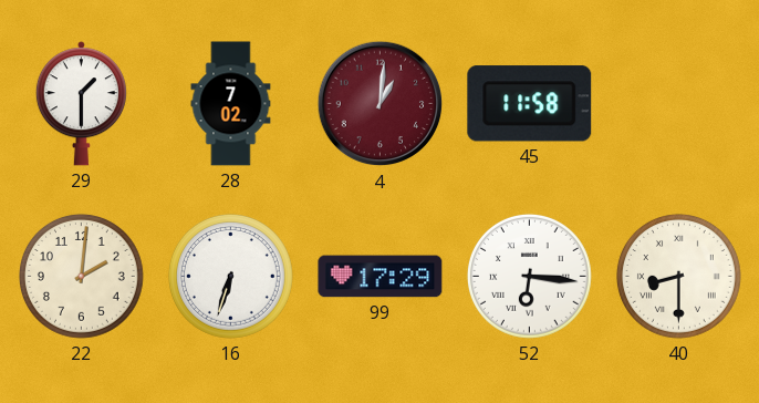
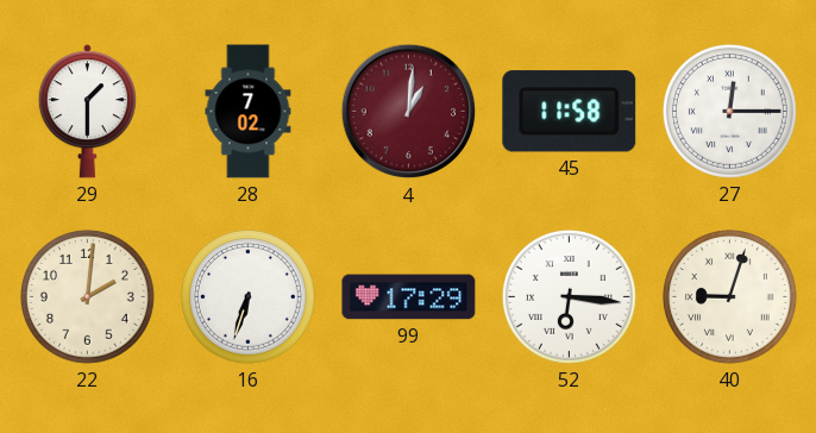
27: none -> 12:15 (729, 111)
40: 8:30 -> 9:03 (729, 296)
